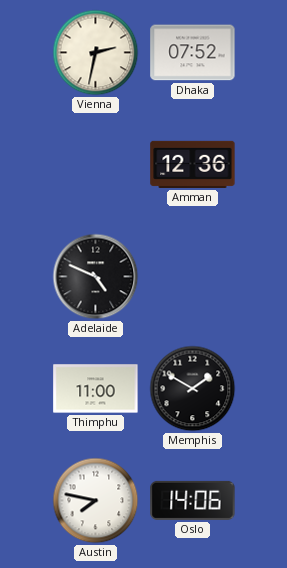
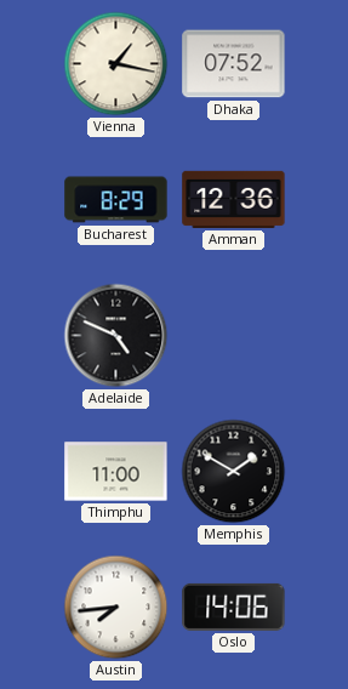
Vienna: 2:32 -> 1:17 (116, 64)
Bucharest: none -> 8:29 (116, 200)
Austin: 7:47 -> 7:44 (116, 608)
